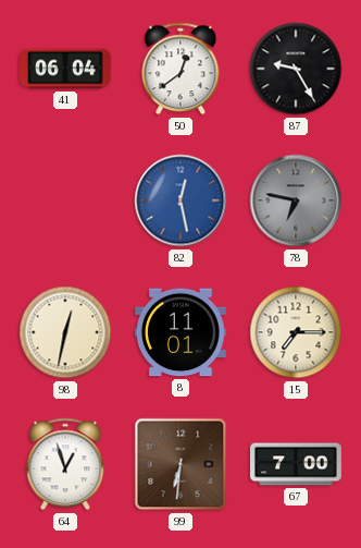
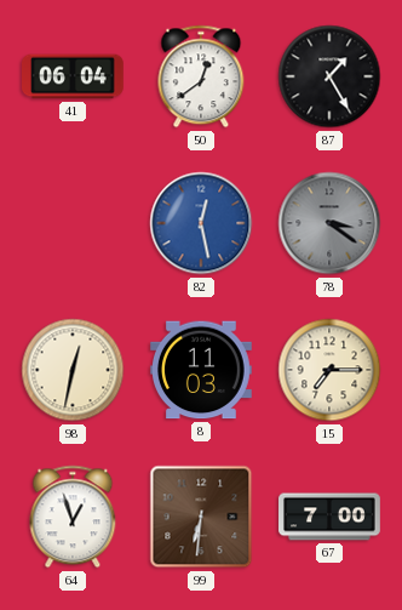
87: 9:25 -> 1:25 (329, 76)
78: 6:47 -> 3:21 (329, 223)
8: 11:01 -> 11:03 (202, 370)
